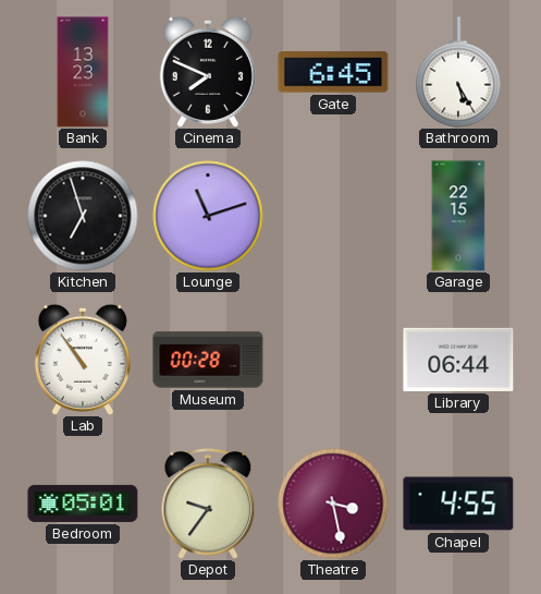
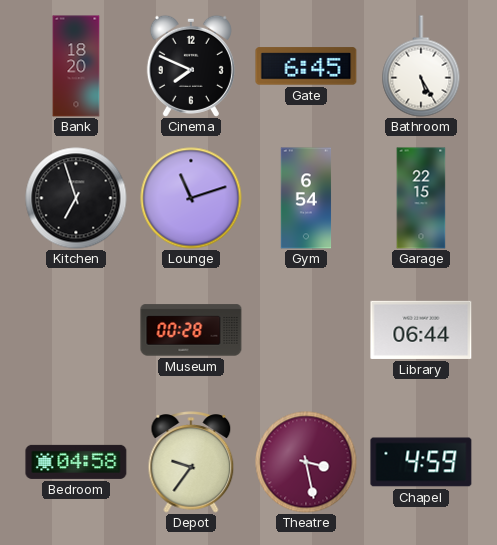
Bank: 13:23 -> 18:20 (76, 66)
Gym: none -> 6:54 (306, 198)
Lab: 10:54 -> none (83, 360)
Bedroom: 05:01 -> 04:58 (76, 462)
Chapel: 4:55 -> 4:59 (421, 462)
